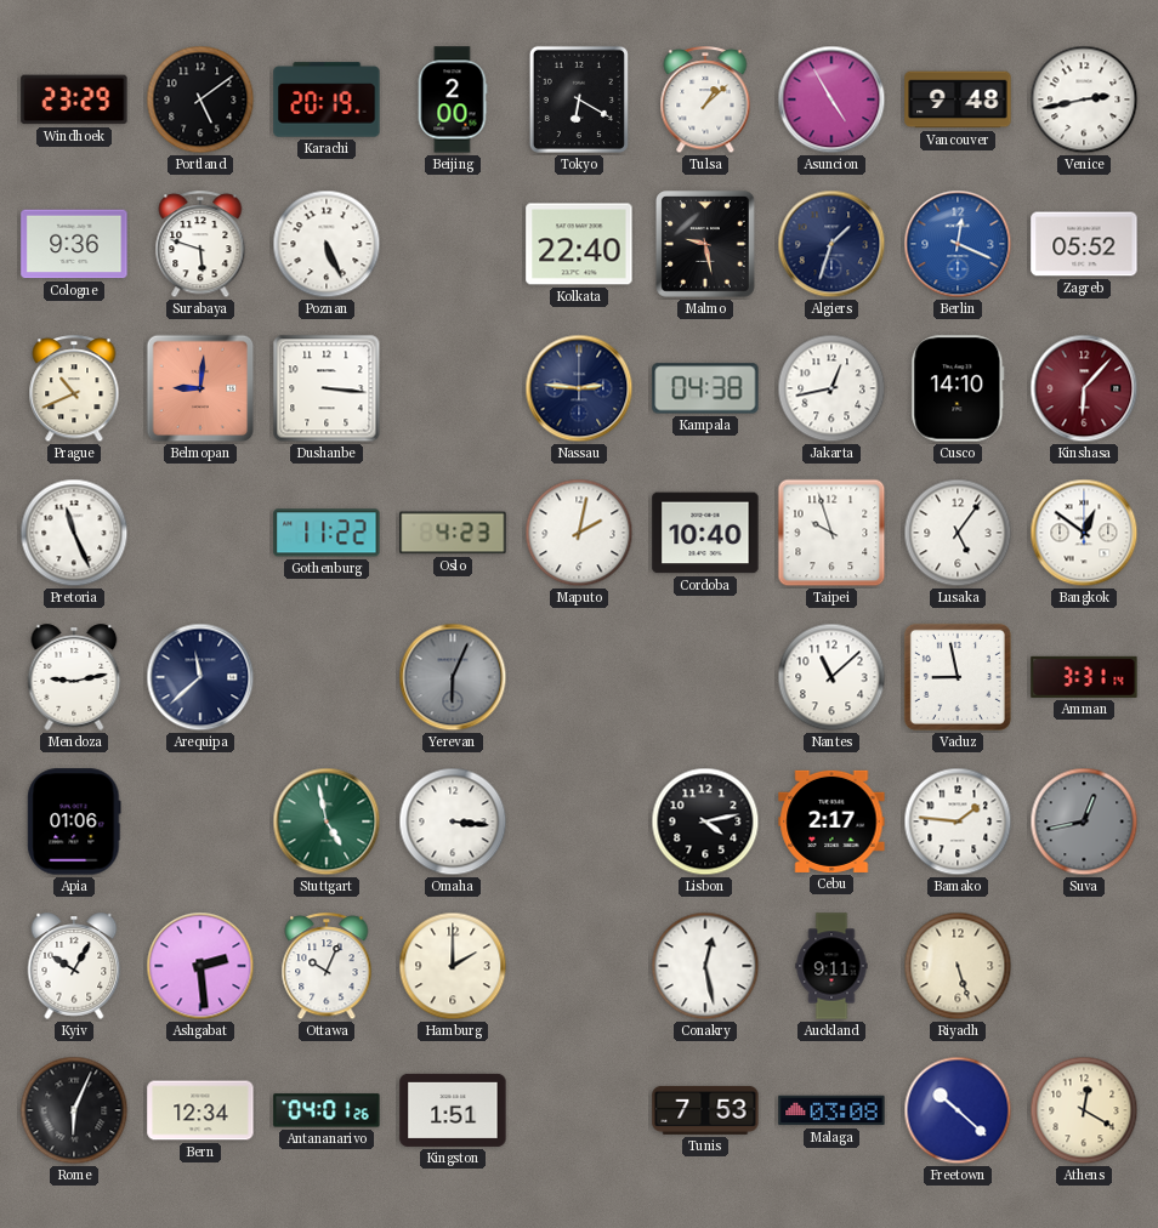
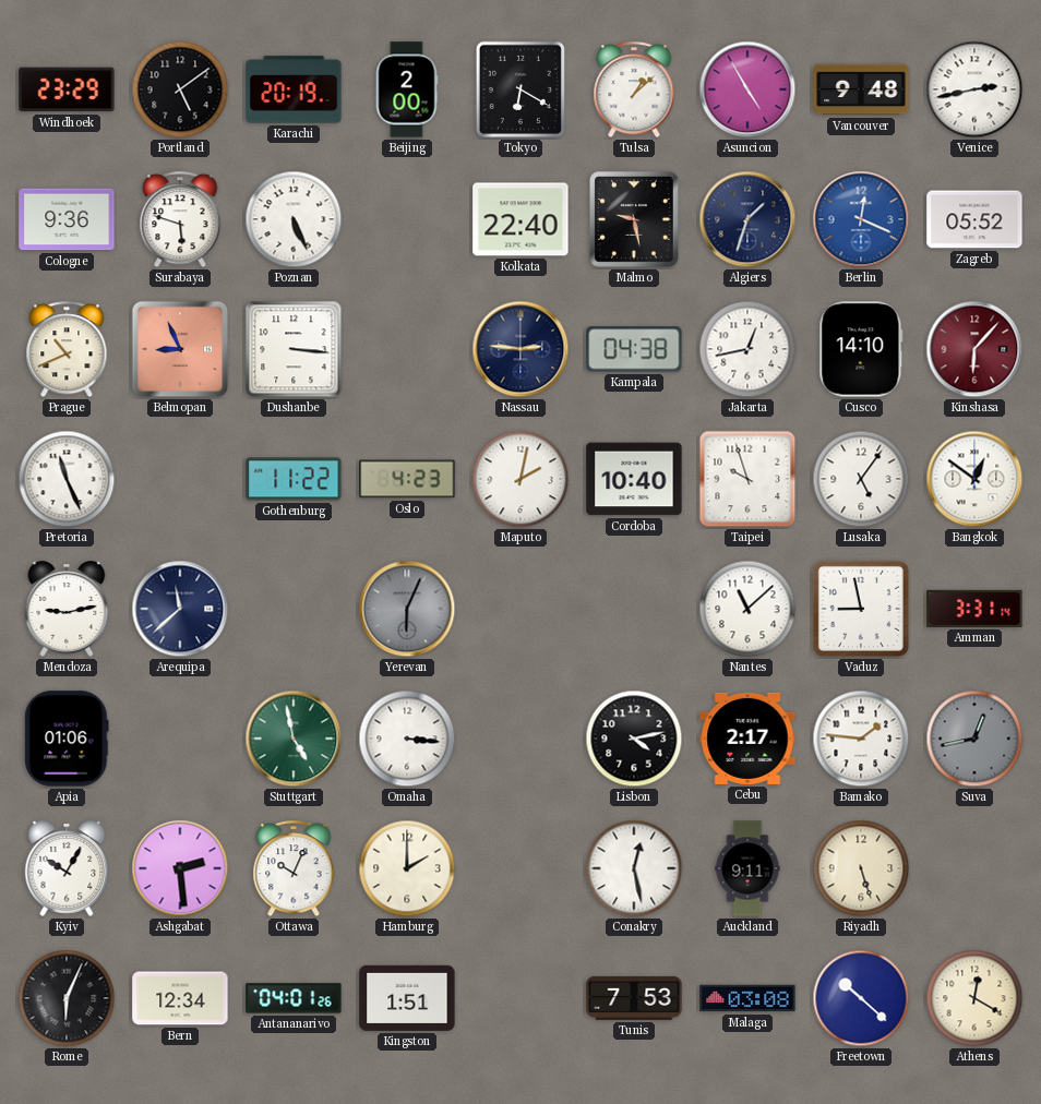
Belmopan: 9:01 -> 8:56 (180, 349)
